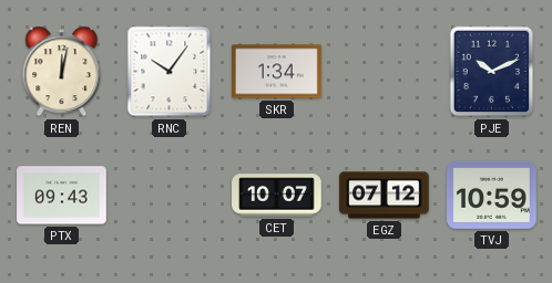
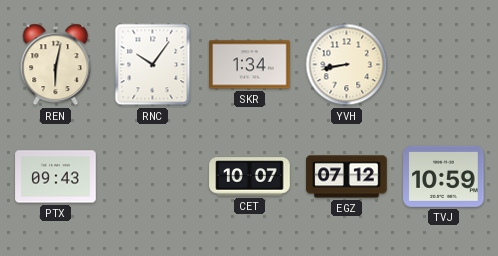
REN: 12:02 -> 6:02 (56, 65)
YVH: none -> 8:43 (347, 65)
PJE: 10:11 -> none (492, 72)
